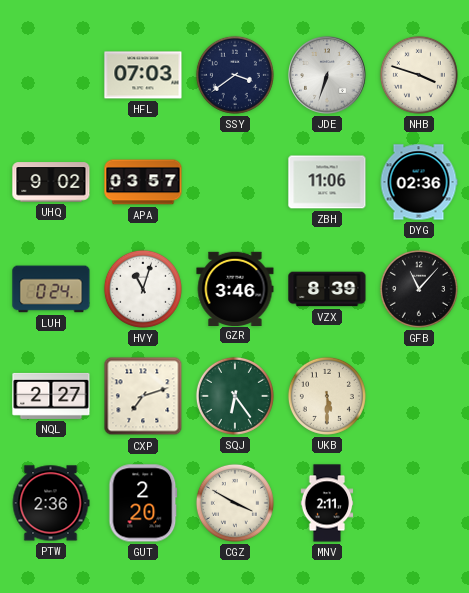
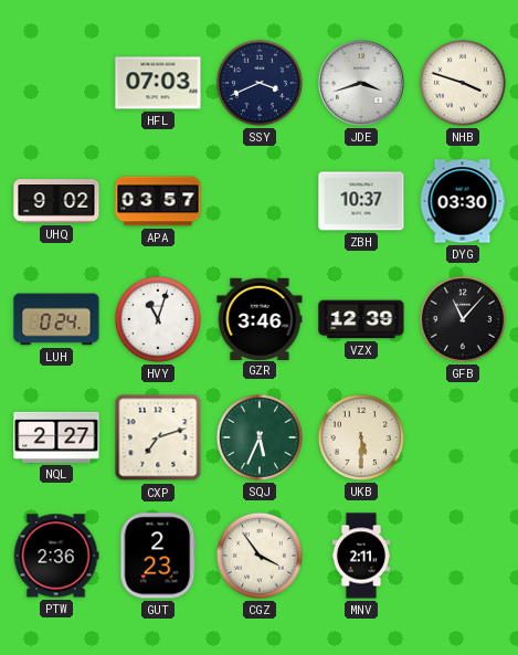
SSY: 3:39 -> 3:41 (260, 83)
JDE: 6:33 -> 3:42 (361, 83)
ZBH: 11:06 -> 10:37 (361, 201)
DYG: 02:36 -> 03:30 (463, 201)
VZX: 8:39 -> 12:39 (361, 319)
SQJ: 6:24 -> 5:34 (260, 437)
GUT: 2:20 -> 2:23 (158, 556)
CGZ: 3:50 -> 3:54 (260, 556)
